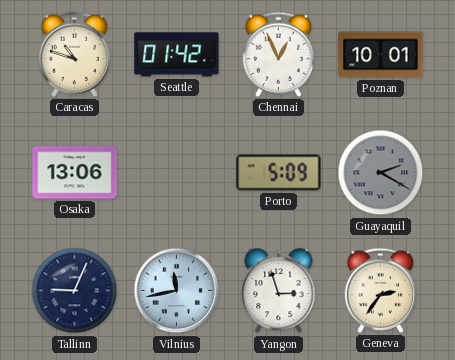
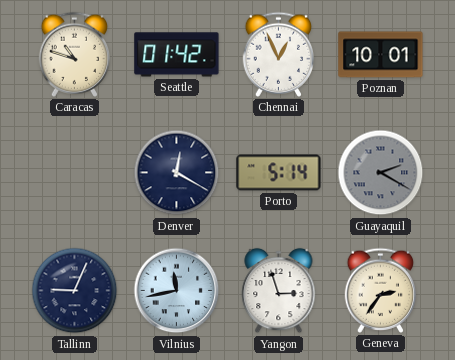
Osaka: 13:06 -> none (75, 173)
Denver: none -> 12:20 (177, 173)
Porto: 5:09 -> 5:14 (279, 173)
